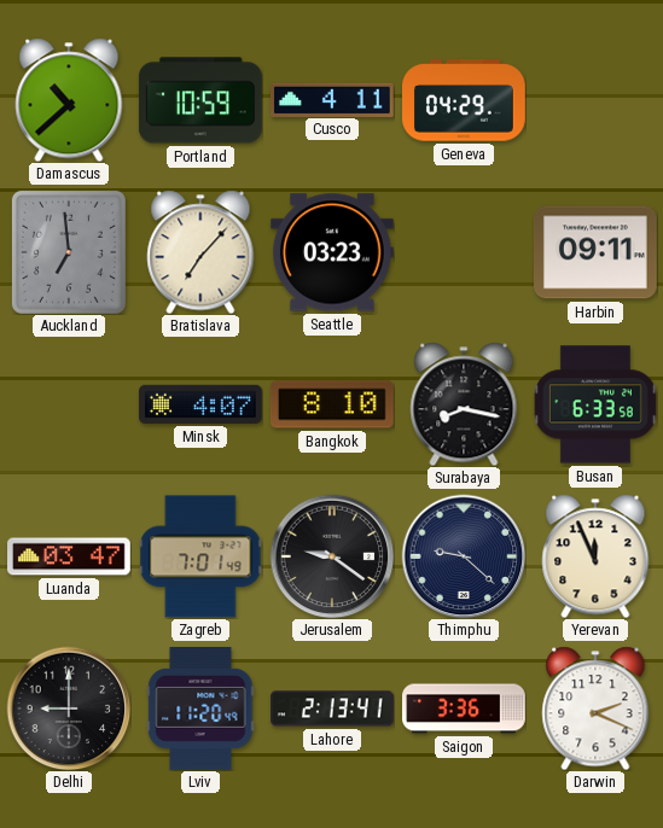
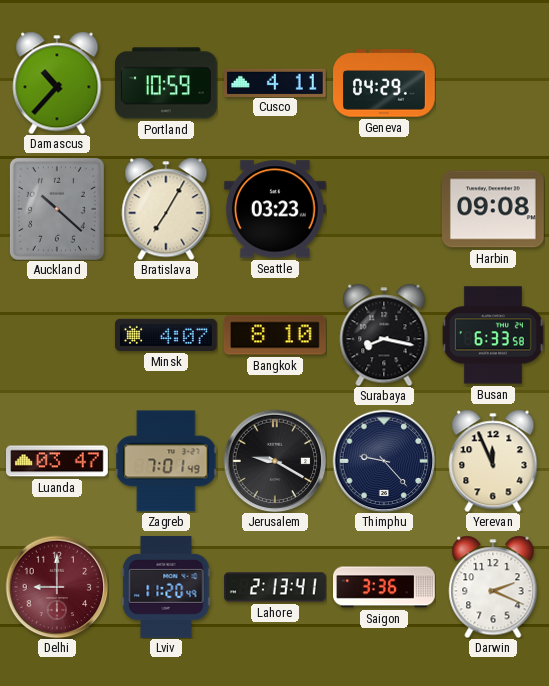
Damascus: 10:38 -> 10:37 (57, 83)
Auckland: 6:59 -> 10:22 (57, 209)
Bratislava: 7:07 -> 7:05 (166, 209)
Harbin: 09:11 -> 09:08 (494, 209)
Jerusalem: 9:21 -> 9:20 (275, 461)
Thimphu: 9:22 -> 9:23 (384, 461)
Delhi dial: black -> burgundy (57, 587)
